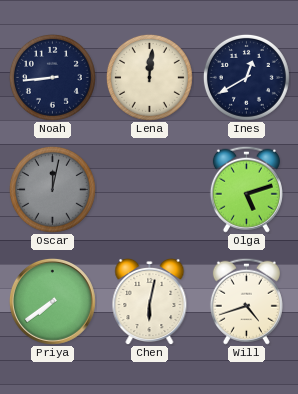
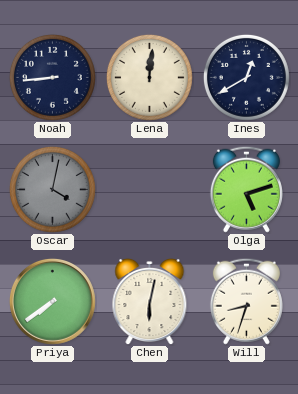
Oscar: 12:02 -> 4:02 (52, 189)
Will: 4:42 -> 8:33 (246, 301)
